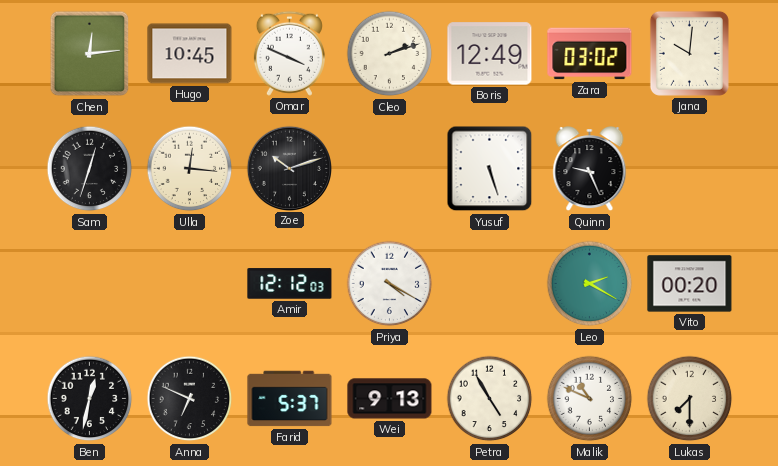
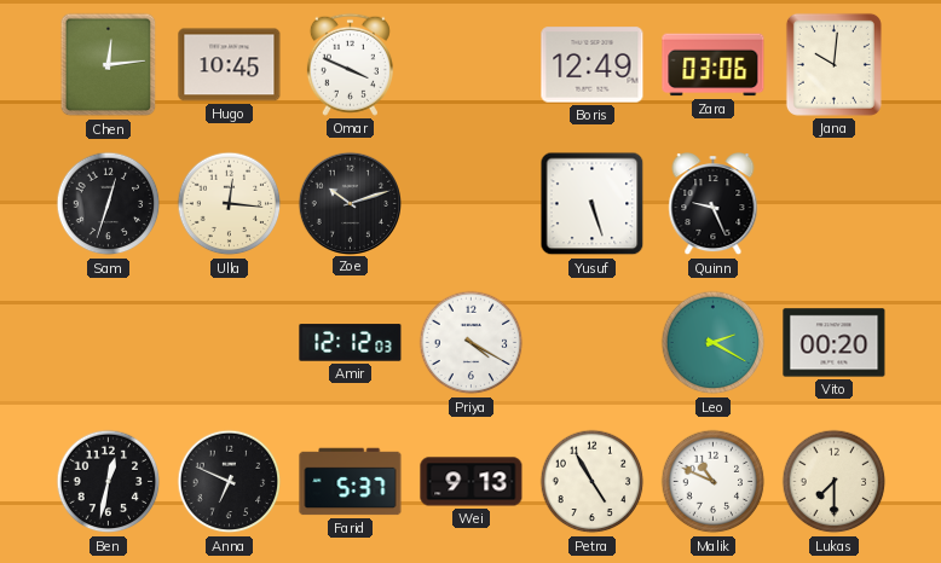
Cleo: 2:12 -> none (390, 54)
Zara: 03:02 -> 03:06 (714, 65)
